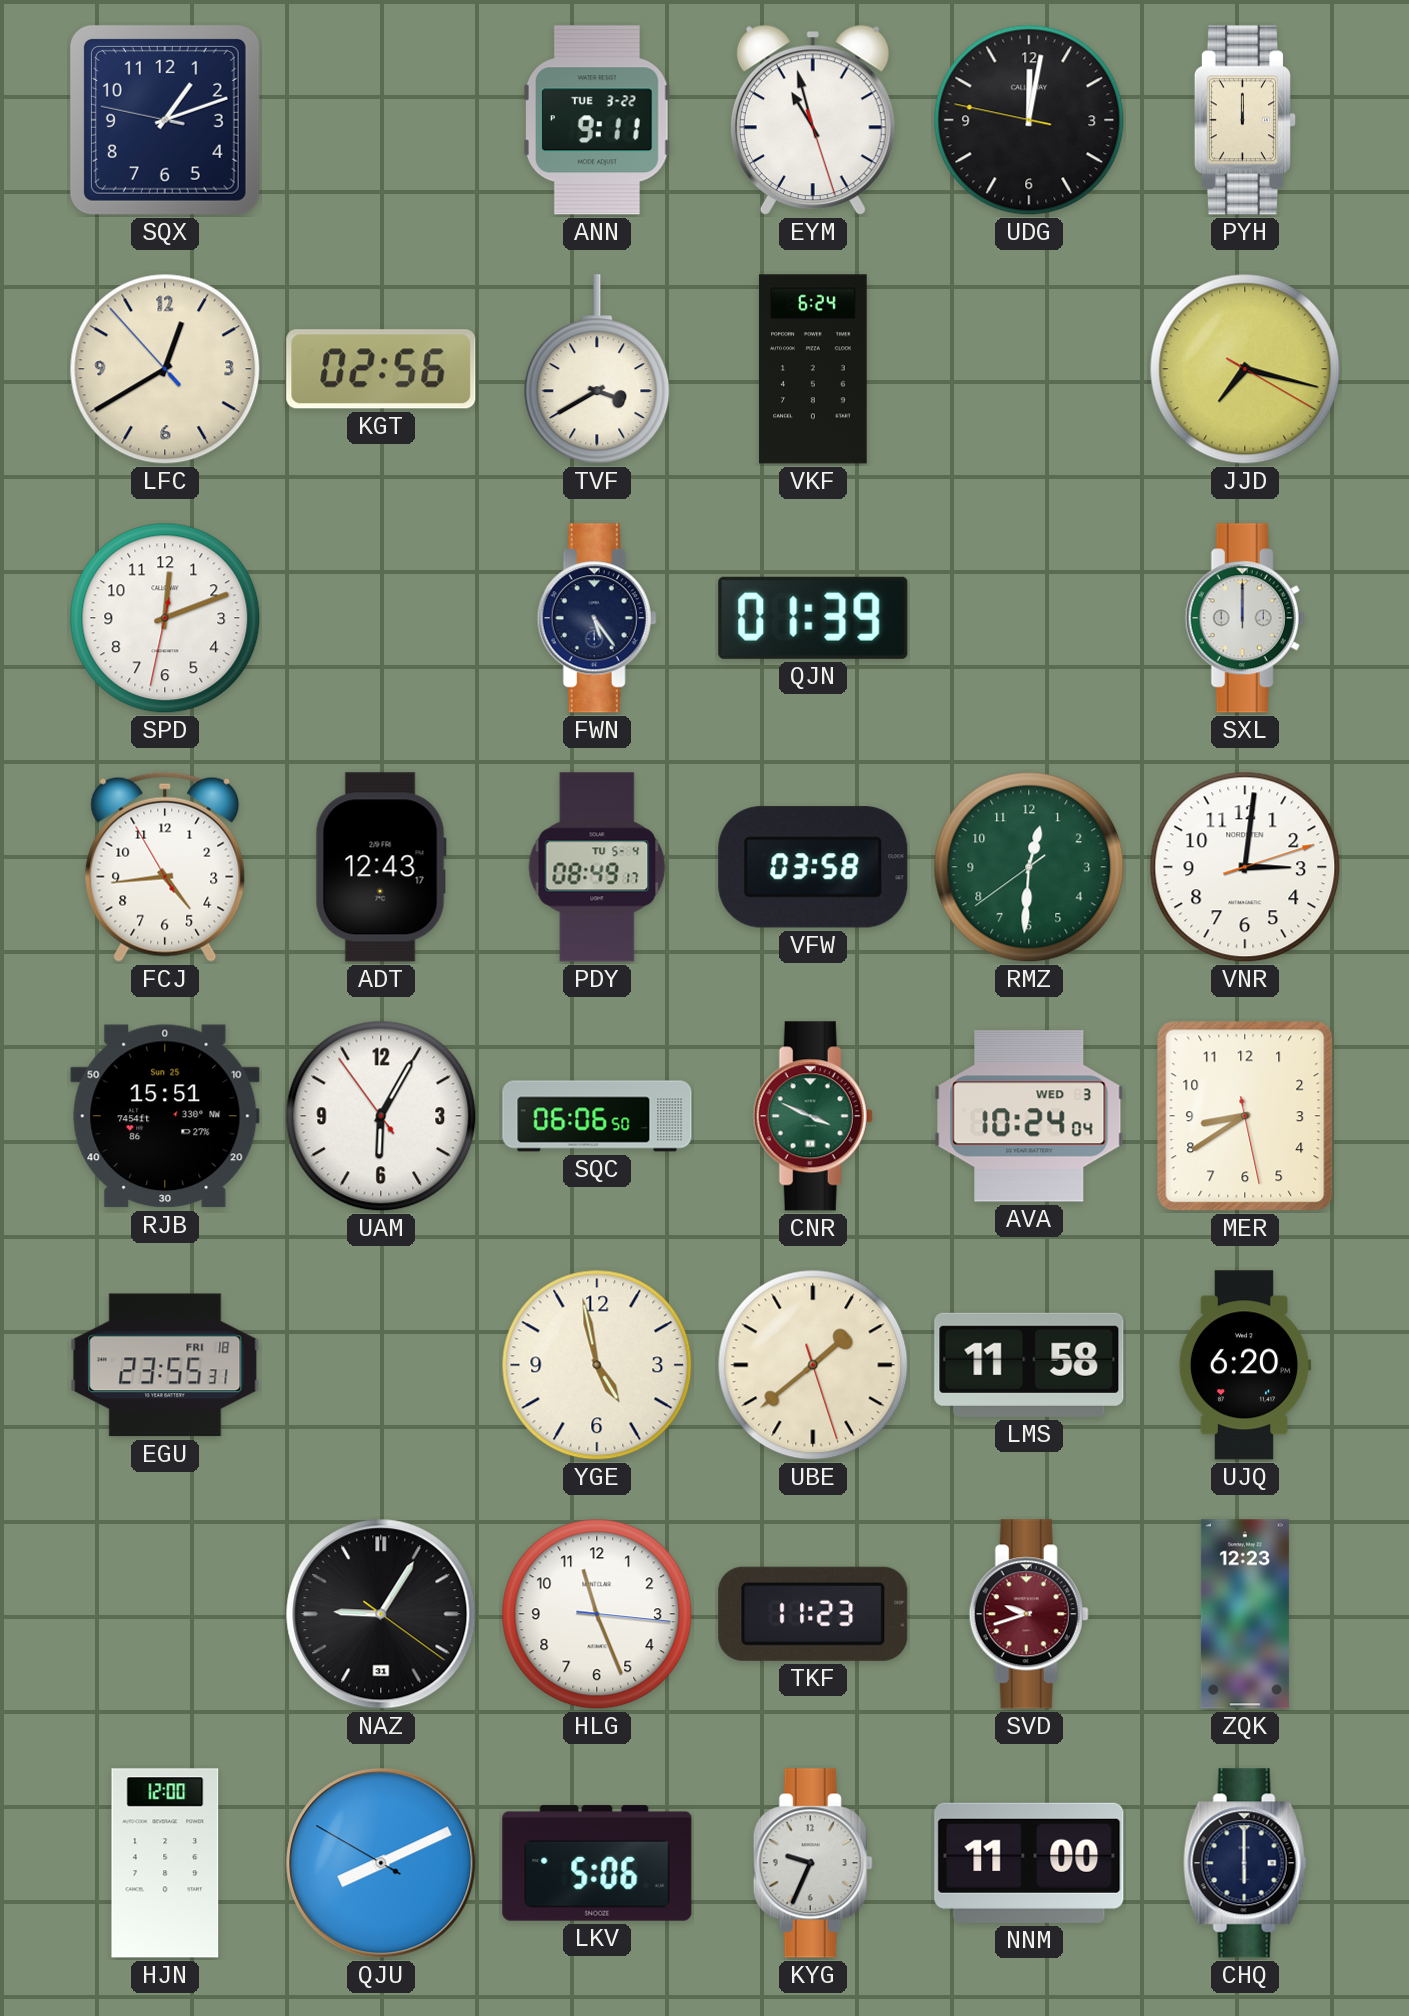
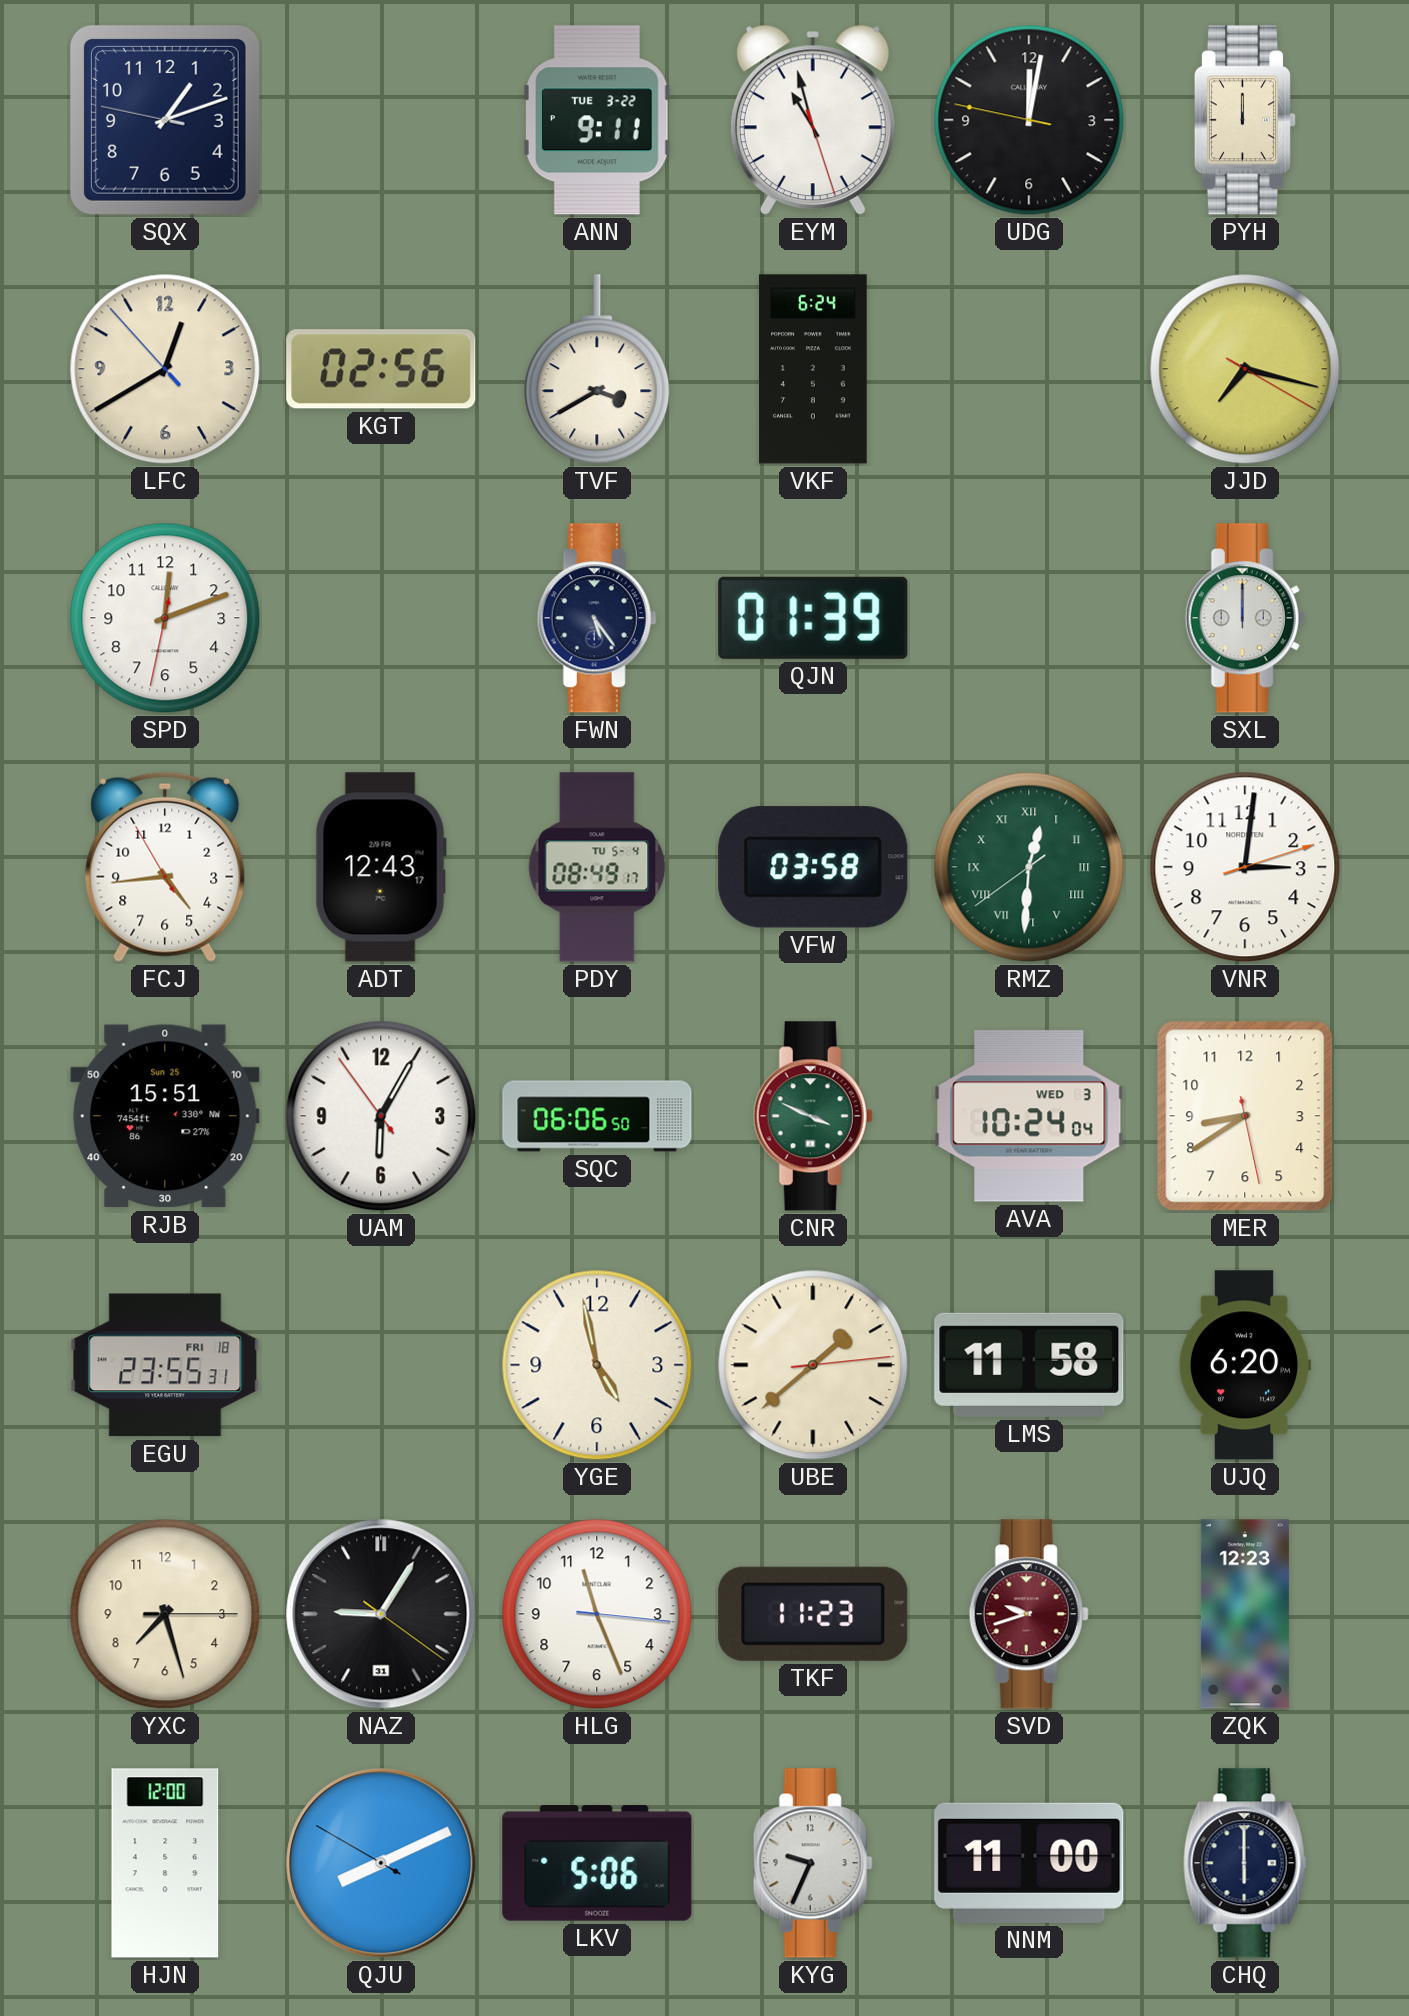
RMZ numerals: Arabic -> Roman (1029, 867)
UBE: 1:38:27 -> 1:38:14 (813, 1365)
YXC: none -> 7:27 (165, 1614)
